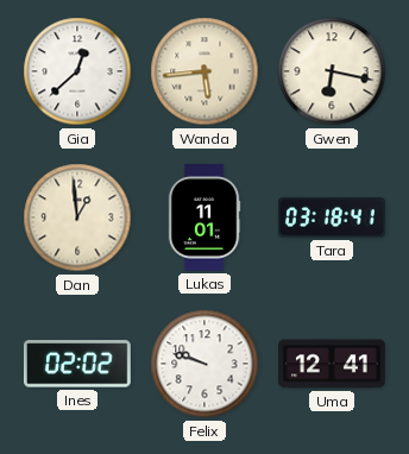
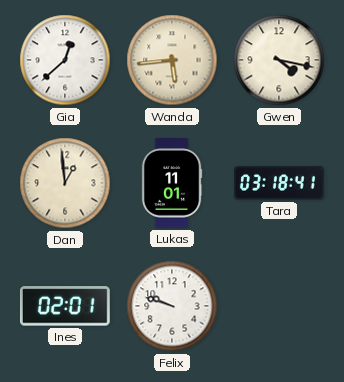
Gwen: 6:17 -> 4:17 (279, 60)
Ines: 02:02 -> 02:01 (65, 306)
Uma: 12:41 -> none (333, 364)
